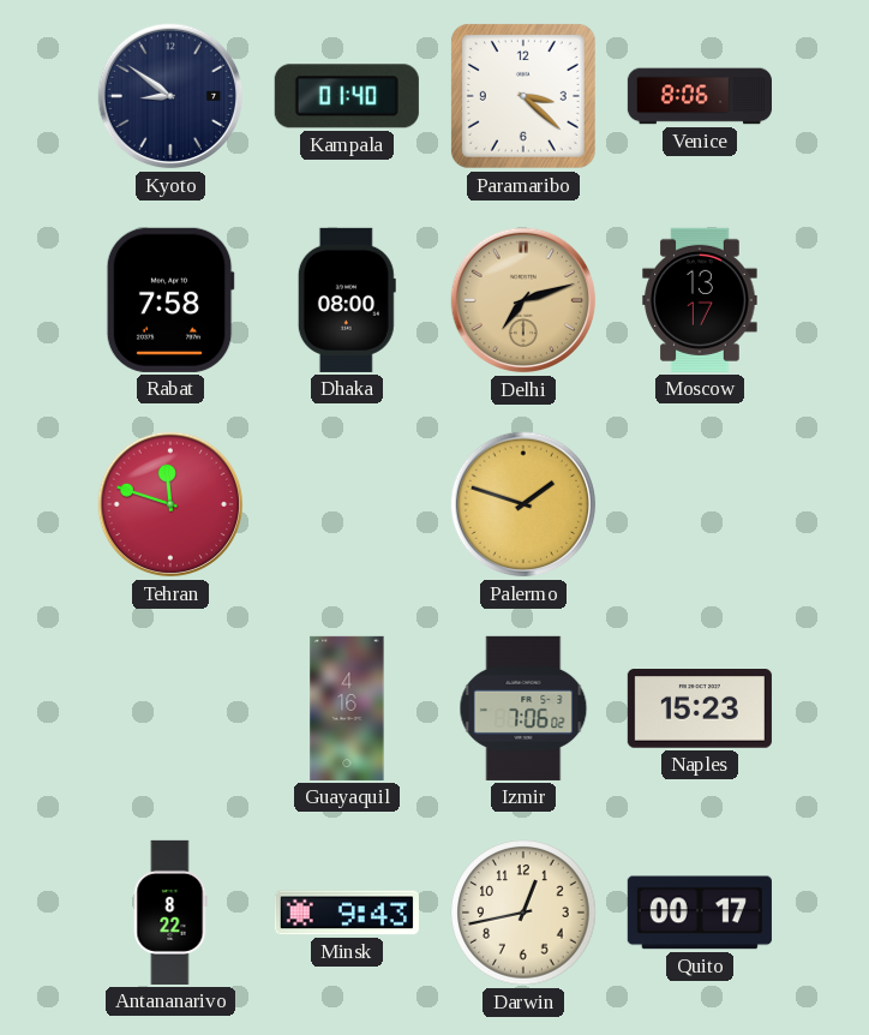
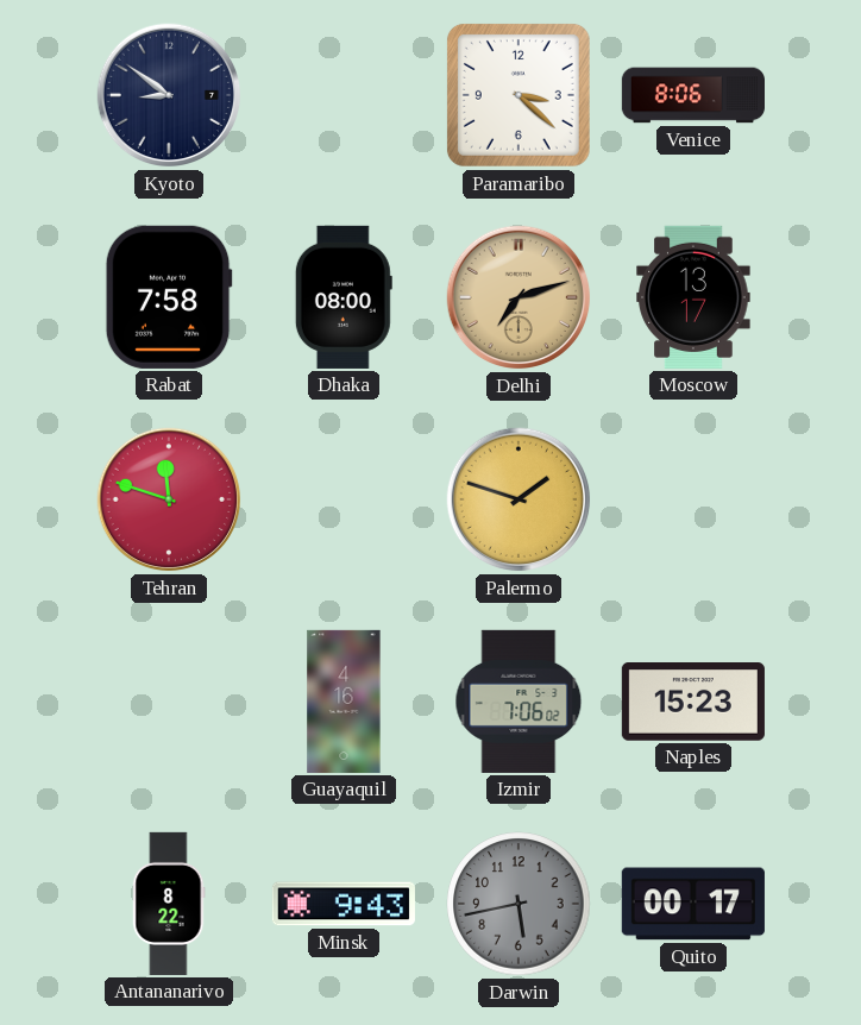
Kampala: 01:40 -> none (347, 96)
Darwin: 12:43 -> 5:43 (519, 904)
Darwin dial: cream -> grey (519, 904)
